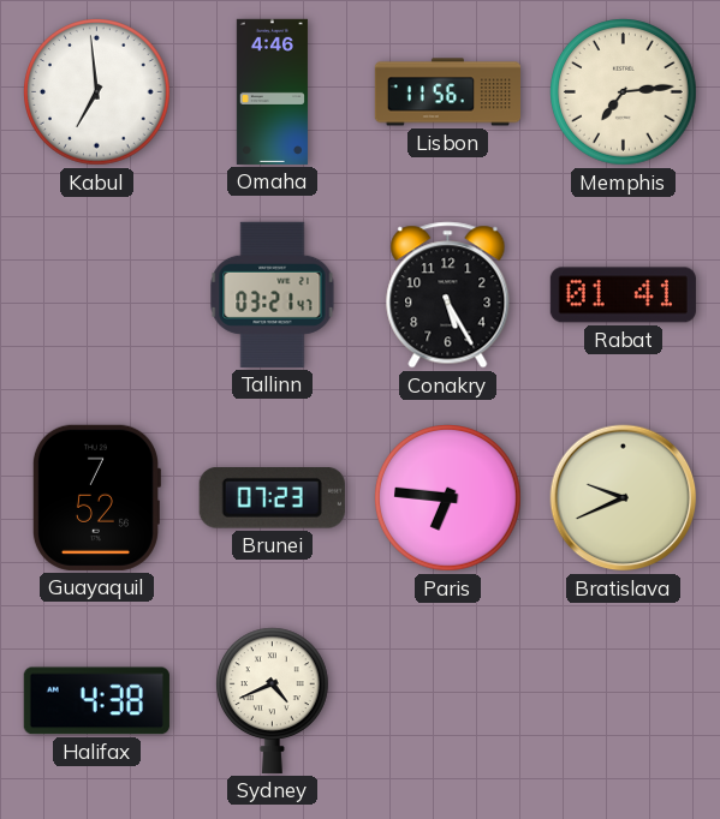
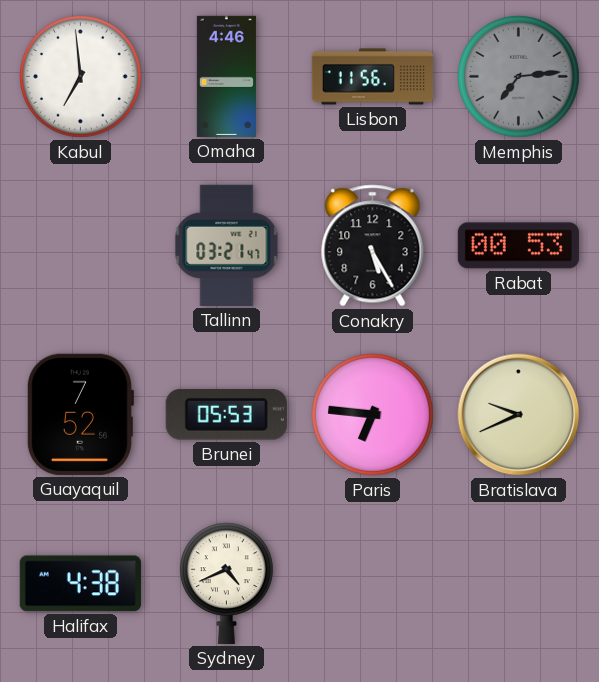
Memphis dial: cream -> grey (519, 77)
Rabat: 01:41 -> 00:53 (518, 246)
Brunei: 07:23 -> 05:53 (226, 415)
